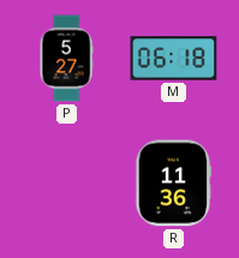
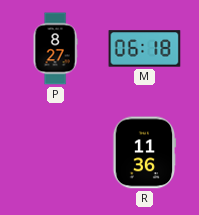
P: 5:27 -> 8:27 (55, 49)
